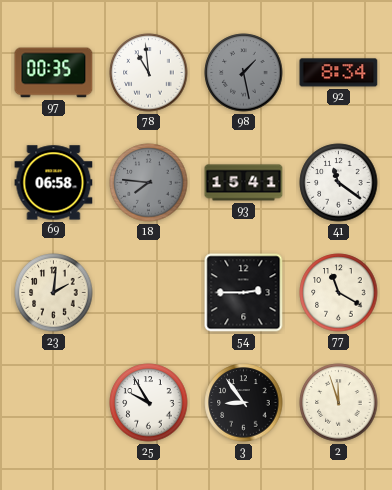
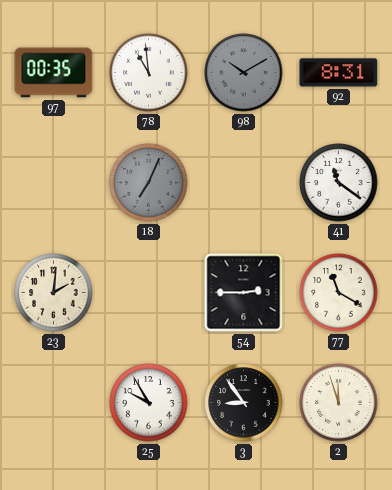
98: 1:28 -> 10:10 (244, 73)
92: 8:34 -> 8:31 (339, 73)
69: 06:58 -> none (54, 183)
18: 7:46 -> 7:04 (149, 183)
93: 15:41 -> none (244, 183)
